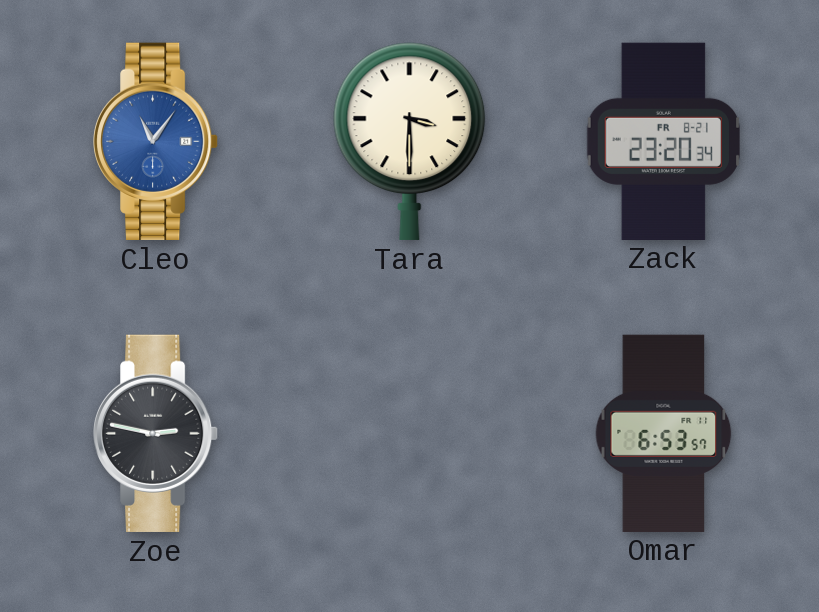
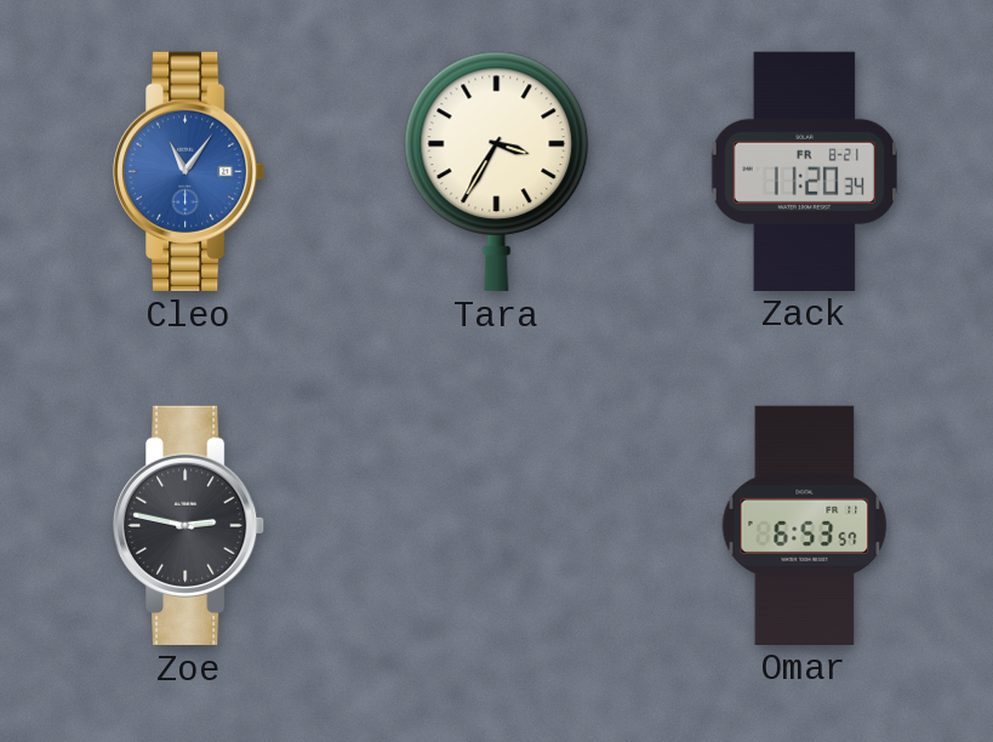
Tara: 3:30 -> 3:35 (497, 171)
Zack: 23:20 -> 11:20 (804, 171)
